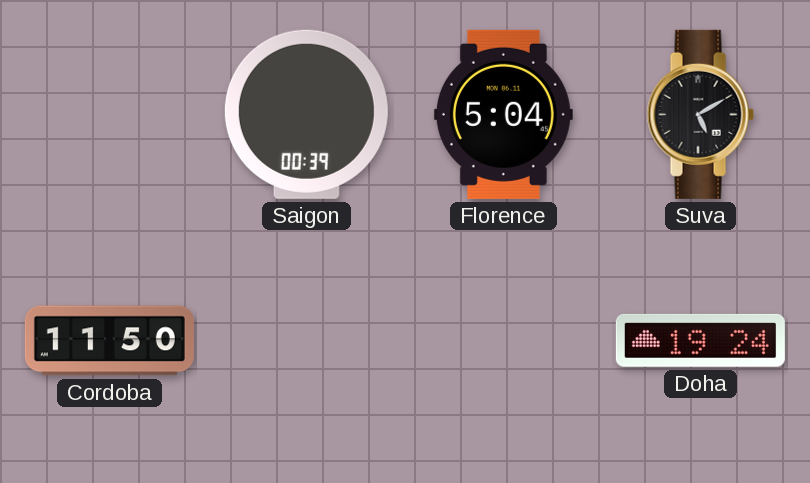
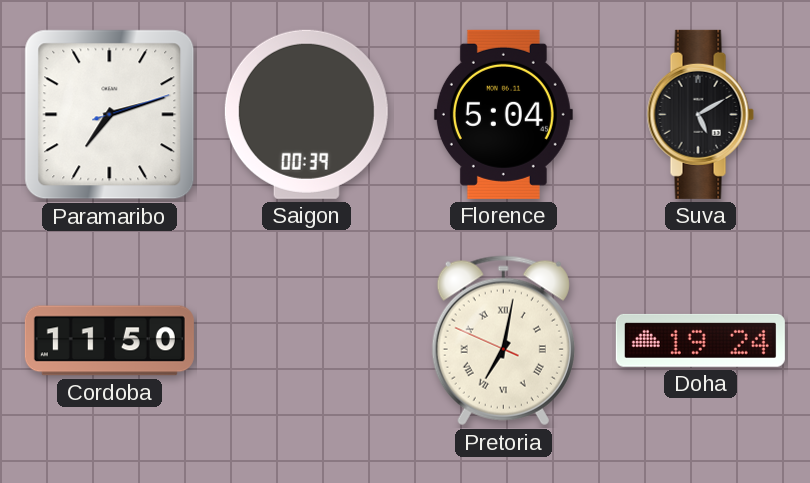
Paramaribo: none -> 7:12 (110, 115)
Pretoria: none -> 7:01 (503, 341)
